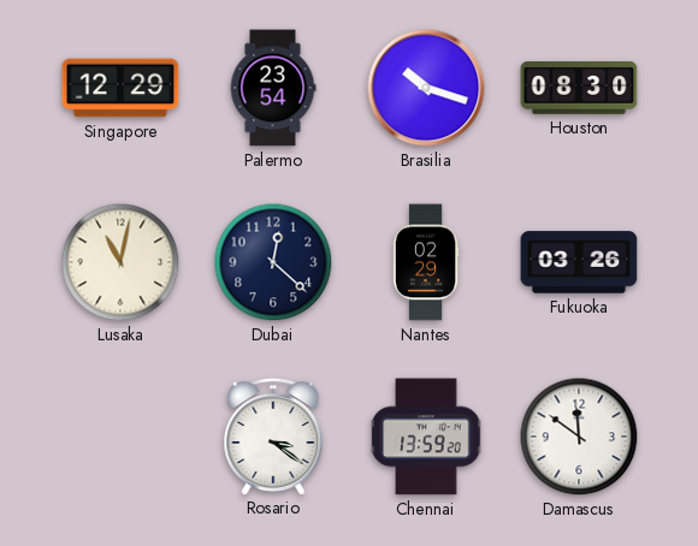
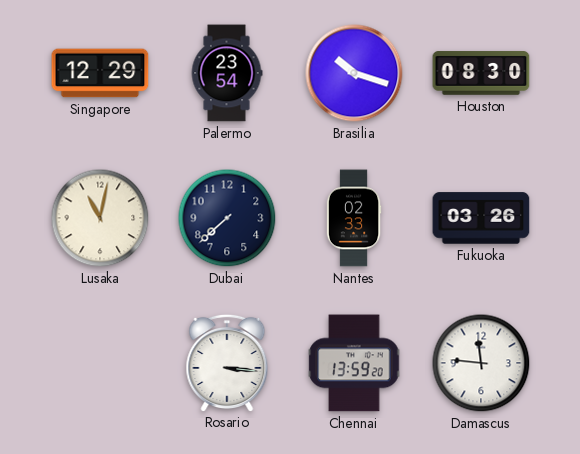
Dubai: 12:22 -> 7:38 (227, 218)
Nantes: 02:29 -> 02:33 (354, 218)
Rosario: 3:21 -> 3:16 (227, 362)
Damascus: 11:51 -> 11:46 (481, 363)
